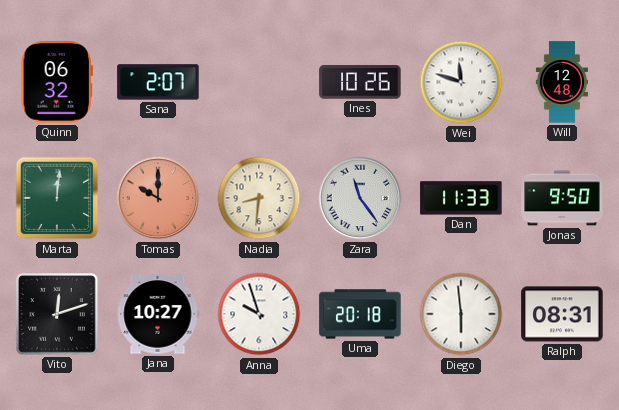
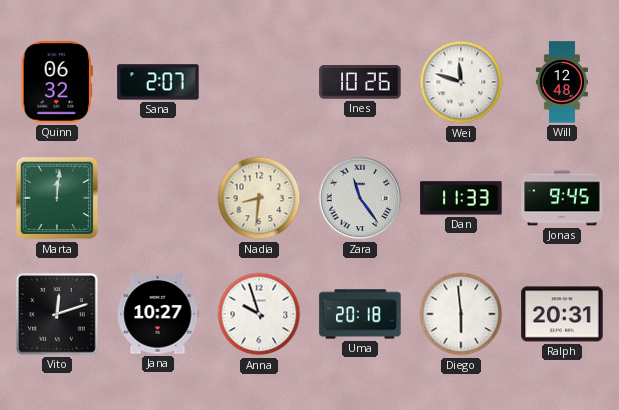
Tomas: 10:00 -> none (158, 198)
Jonas: 9:50 -> 9:45 (562, 198)
Ralph: 08:31 -> 20:31 (562, 314)
